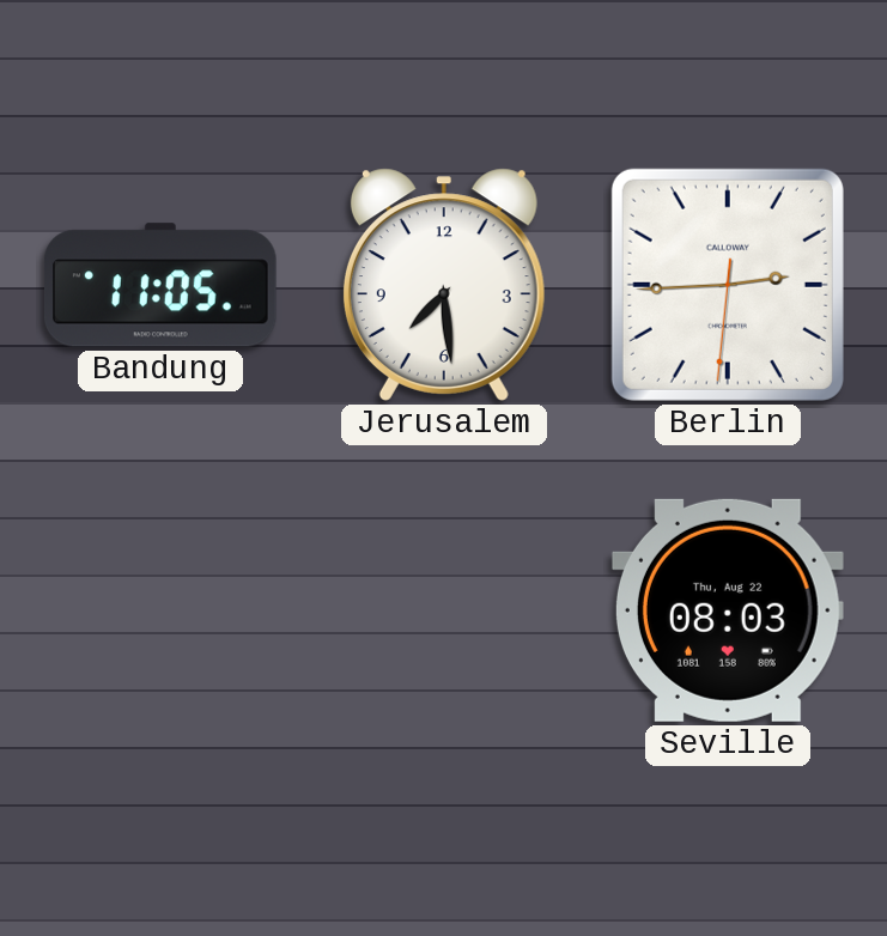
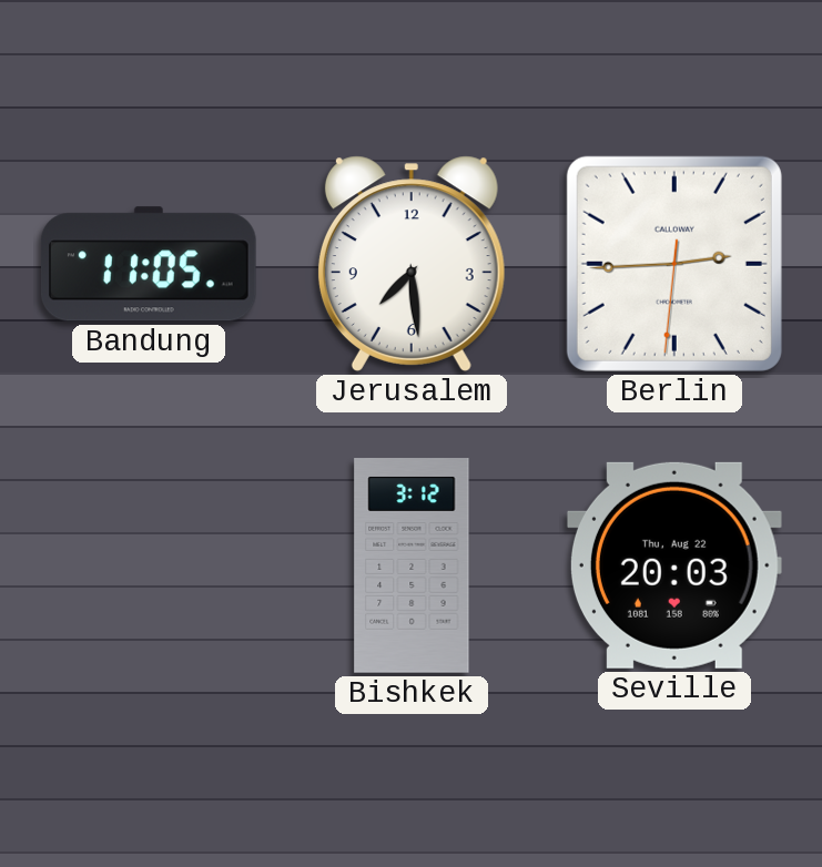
Bishkek: none -> 3:12 (412, 565)
Seville: 08:03 -> 20:03 (674, 565)
